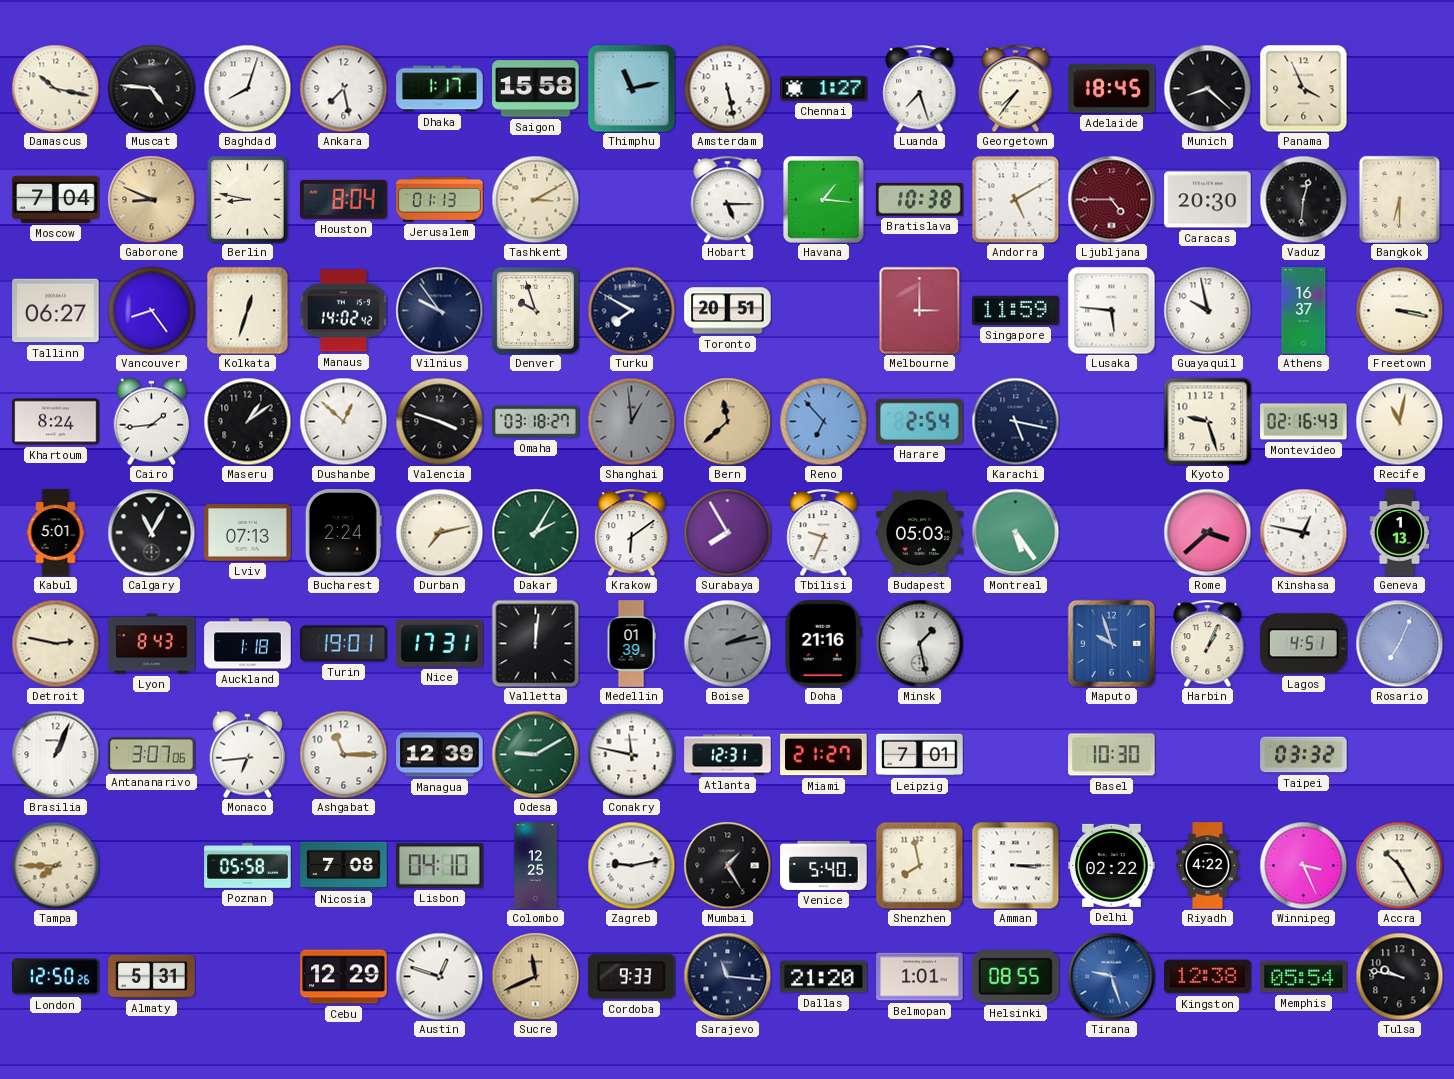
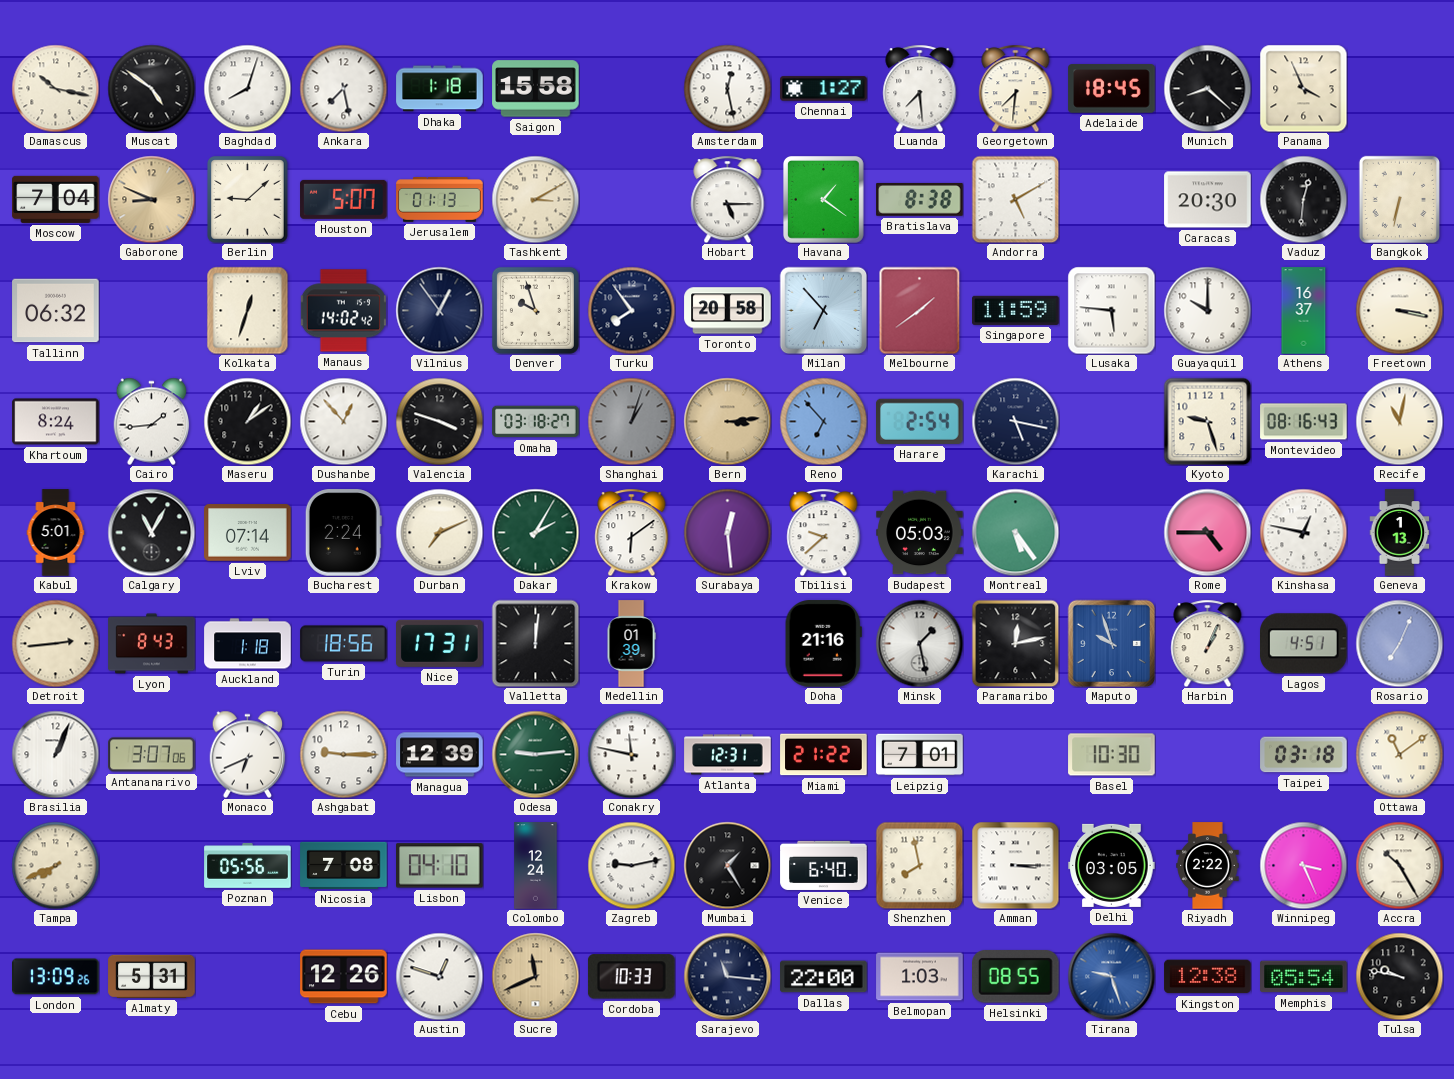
Muscat: 4:46 -> 4:51 (151, 88)
Dhaka: 1:17 -> 1:18 (440, 89)
Thimphu: 11:13 -> none (631, 88)
Amsterdam: 5:28 -> 12:28 (727, 88)
Luanda: 7:27 -> 7:29 (920, 88)
Georgetown: 7:36 -> 7:31 (1016, 88)
Berlin: 8:47 -> 9:08 (248, 200)
Houston: 8:04 -> 5:07 (344, 199)
Havana: 1:16 -> 1:21 (824, 200)
Bratislava: 10:38 -> 8:38 (920, 199)
Ljubljana: 4:45 -> none (1111, 199)
Bangkok: 6:30 -> 6:32 (1399, 199)
Tallinn: 06:27 -> 06:32 (56, 311)
Vancouver: 8:24 -> none (151, 310)
Vilnius: 9:54 -> 12:54 (439, 310)
Turku: 7:50 -> 7:54 (631, 310)
Toronto: 20:51 -> 20:58 (728, 311)
Milan: none -> 6:53 (823, 310)
Melbourne: 3:00 -> 1:39 (920, 310)
Guayaquil: 9:58 -> 10:00 (1207, 310)
Dushanbe: 12:52 -> 12:53 (343, 421)
Shanghai: 12:59 -> 1:03 (631, 421)
Bern: 11:38 -> 3:14 (727, 421)
Montevideo: 02:16 -> 08:16 (1304, 422)
Lviv: 07:13 -> 07:14 (248, 533)
Durban: 7:13 -> 7:11 (439, 532)
Surabaya: 7:55 -> 12:29 (727, 532)
Tbilisi: 9:34 -> 9:38 (824, 532)
Rome: 3:38 -> 4:45 (1207, 532)
Detroit: 2:47 -> 2:44 (55, 643)
Turin: 19:01 -> 18:56 (344, 644)
Boise: 2:13 -> none (727, 643)
Paramaribo: none -> 12:13 (1015, 643)
Monaco: 6:44 -> 6:41 (248, 754)
Ashgabat: 11:15 -> 9:15 (343, 754)
Odesa: 9:10 -> 9:14 (535, 754)
Miami: 21:27 -> 21:22 (824, 755)
Taipei: 03:32 -> 03:18 (1304, 755)
Ottawa: none -> 11:09 (1399, 754)
Tampa: 7:45 -> 7:41 (55, 865)
Poznan: 05:58 -> 05:56 (248, 866)
Colombo: 12:25 -> 12:24 (536, 866)
Venice: 5:40 -> 6:40 (824, 865)
Delhi: 02:22 -> 03:05 (1112, 865)
Riyadh: 4:22 -> 2:22 (1208, 866)
London: 12:50 -> 13:09 (56, 977)
Cebu: 12:29 -> 12:26 (344, 977)
Cordoba: 9:33 -> 10:33 (632, 977)
Dallas: 21:20 -> 22:00 (824, 977)
Belmopan: 1:01 -> 1:03 (920, 977)
